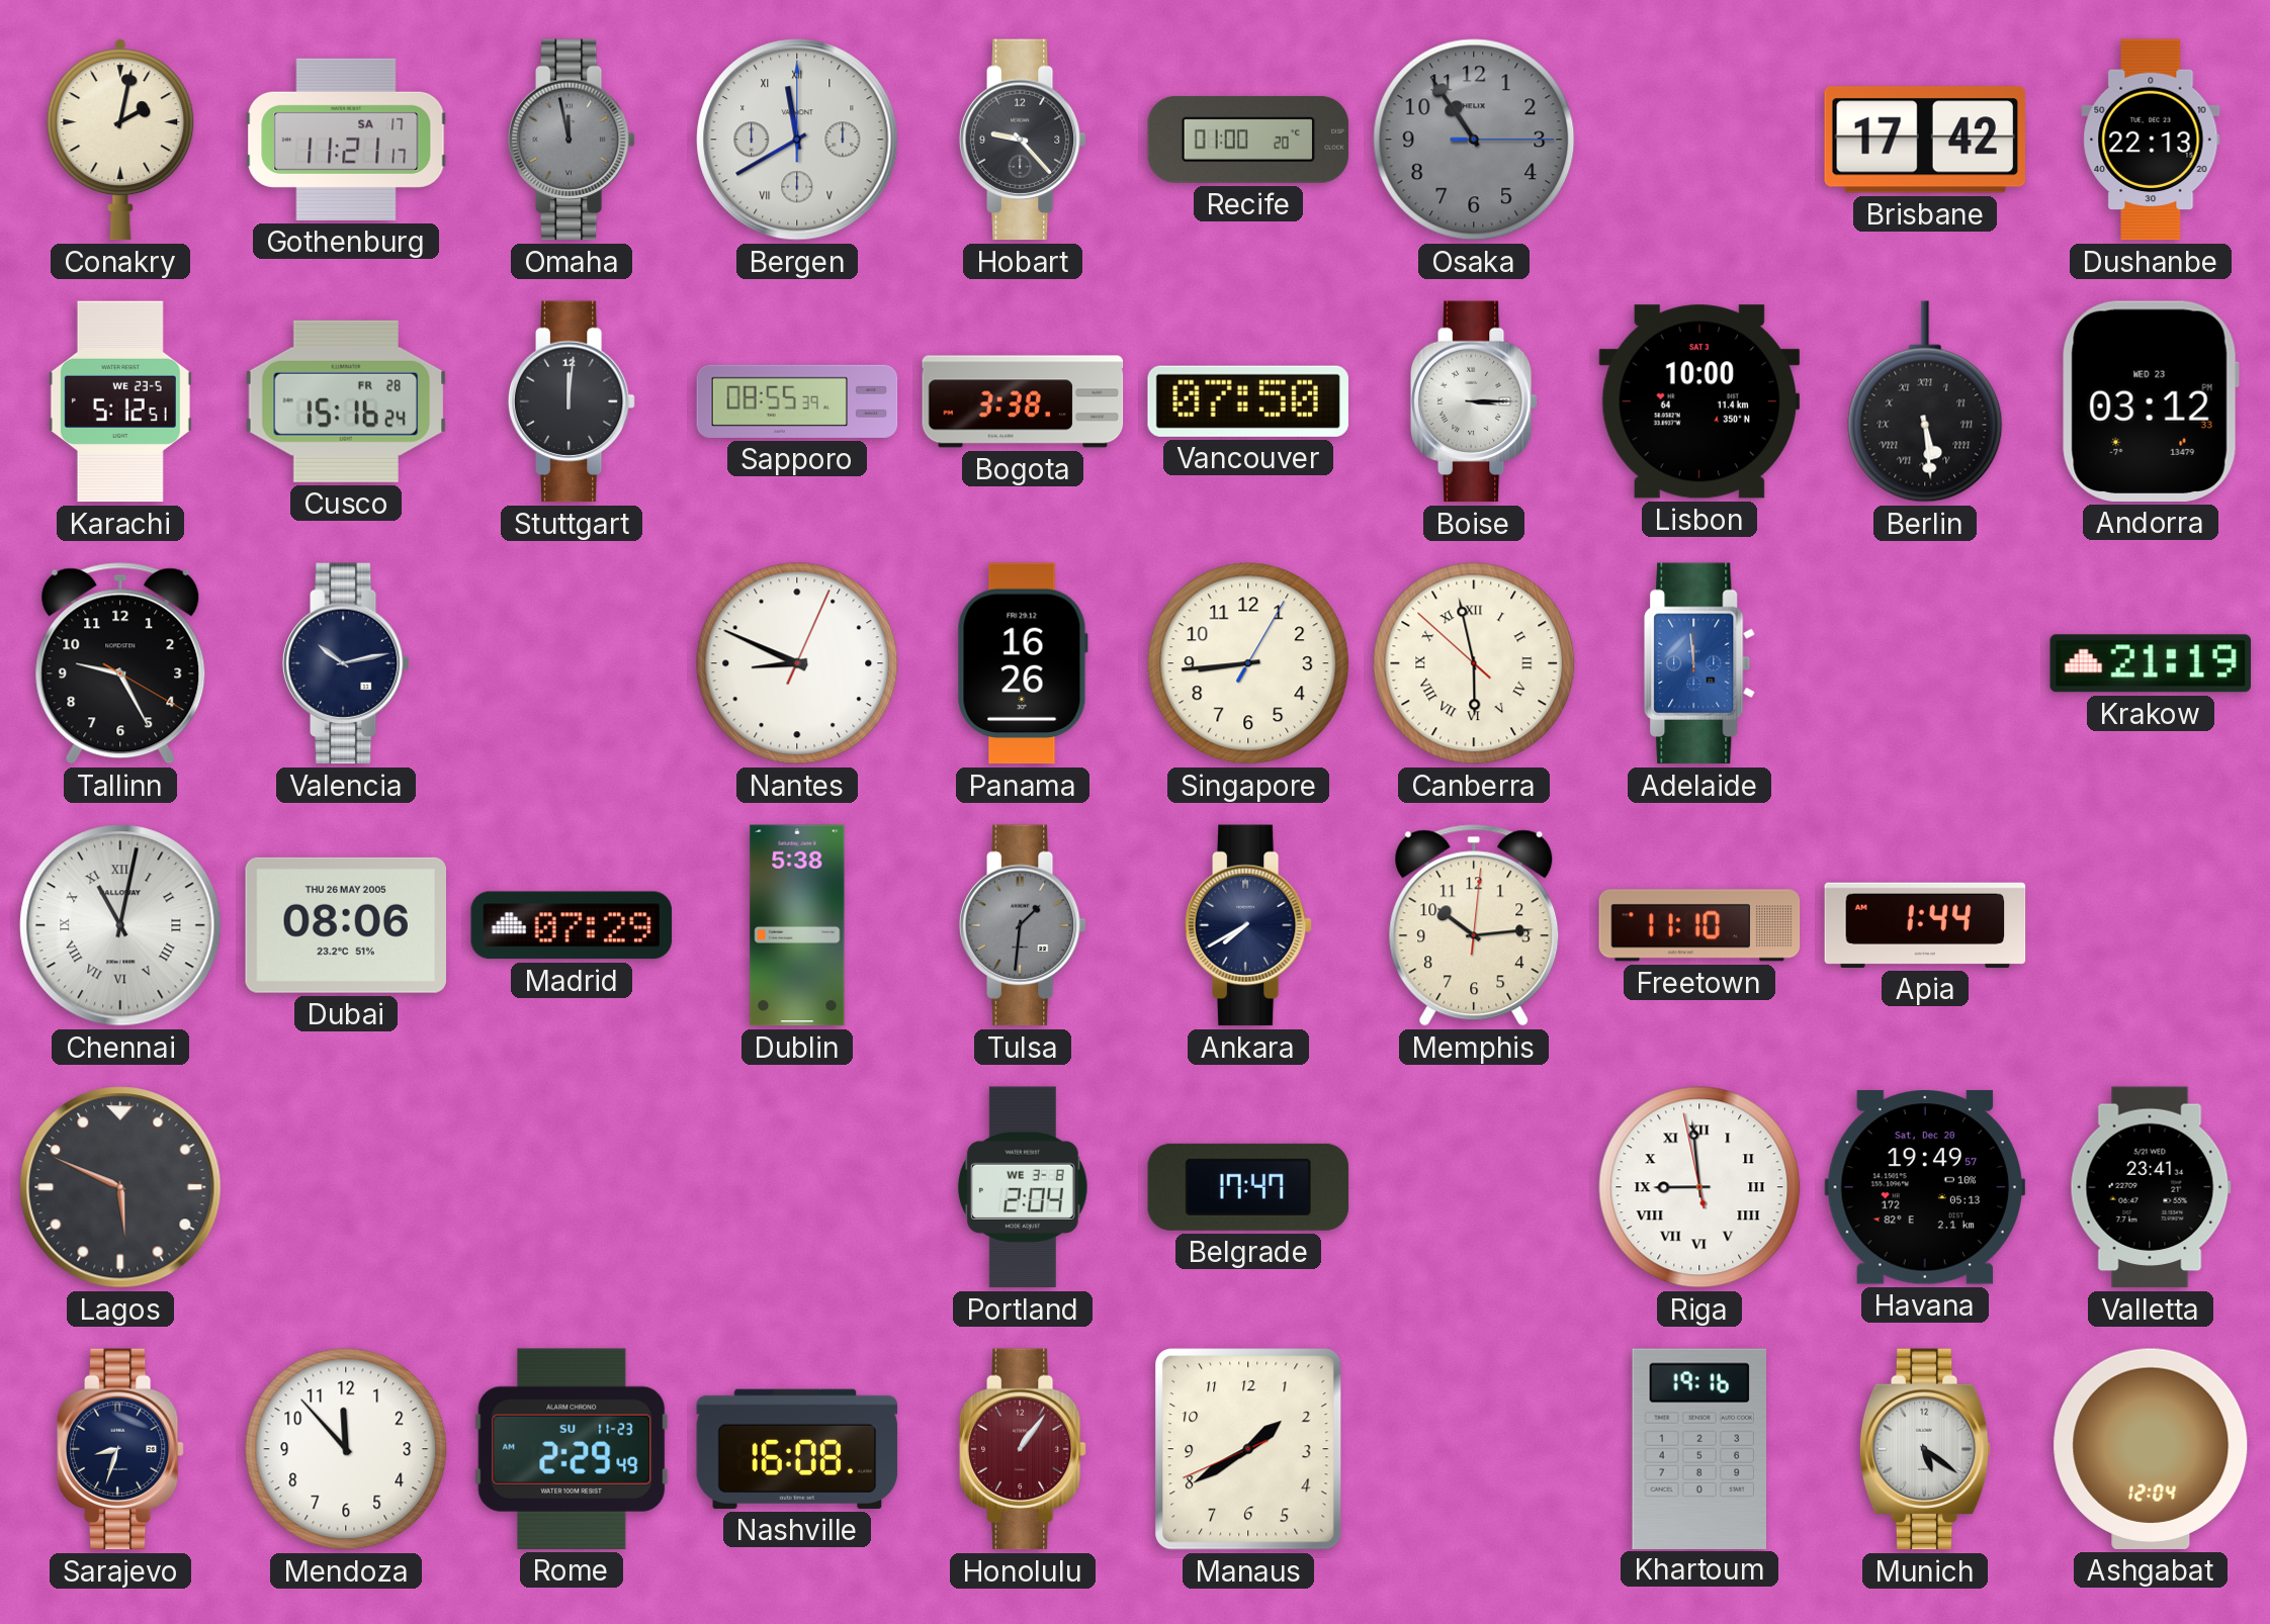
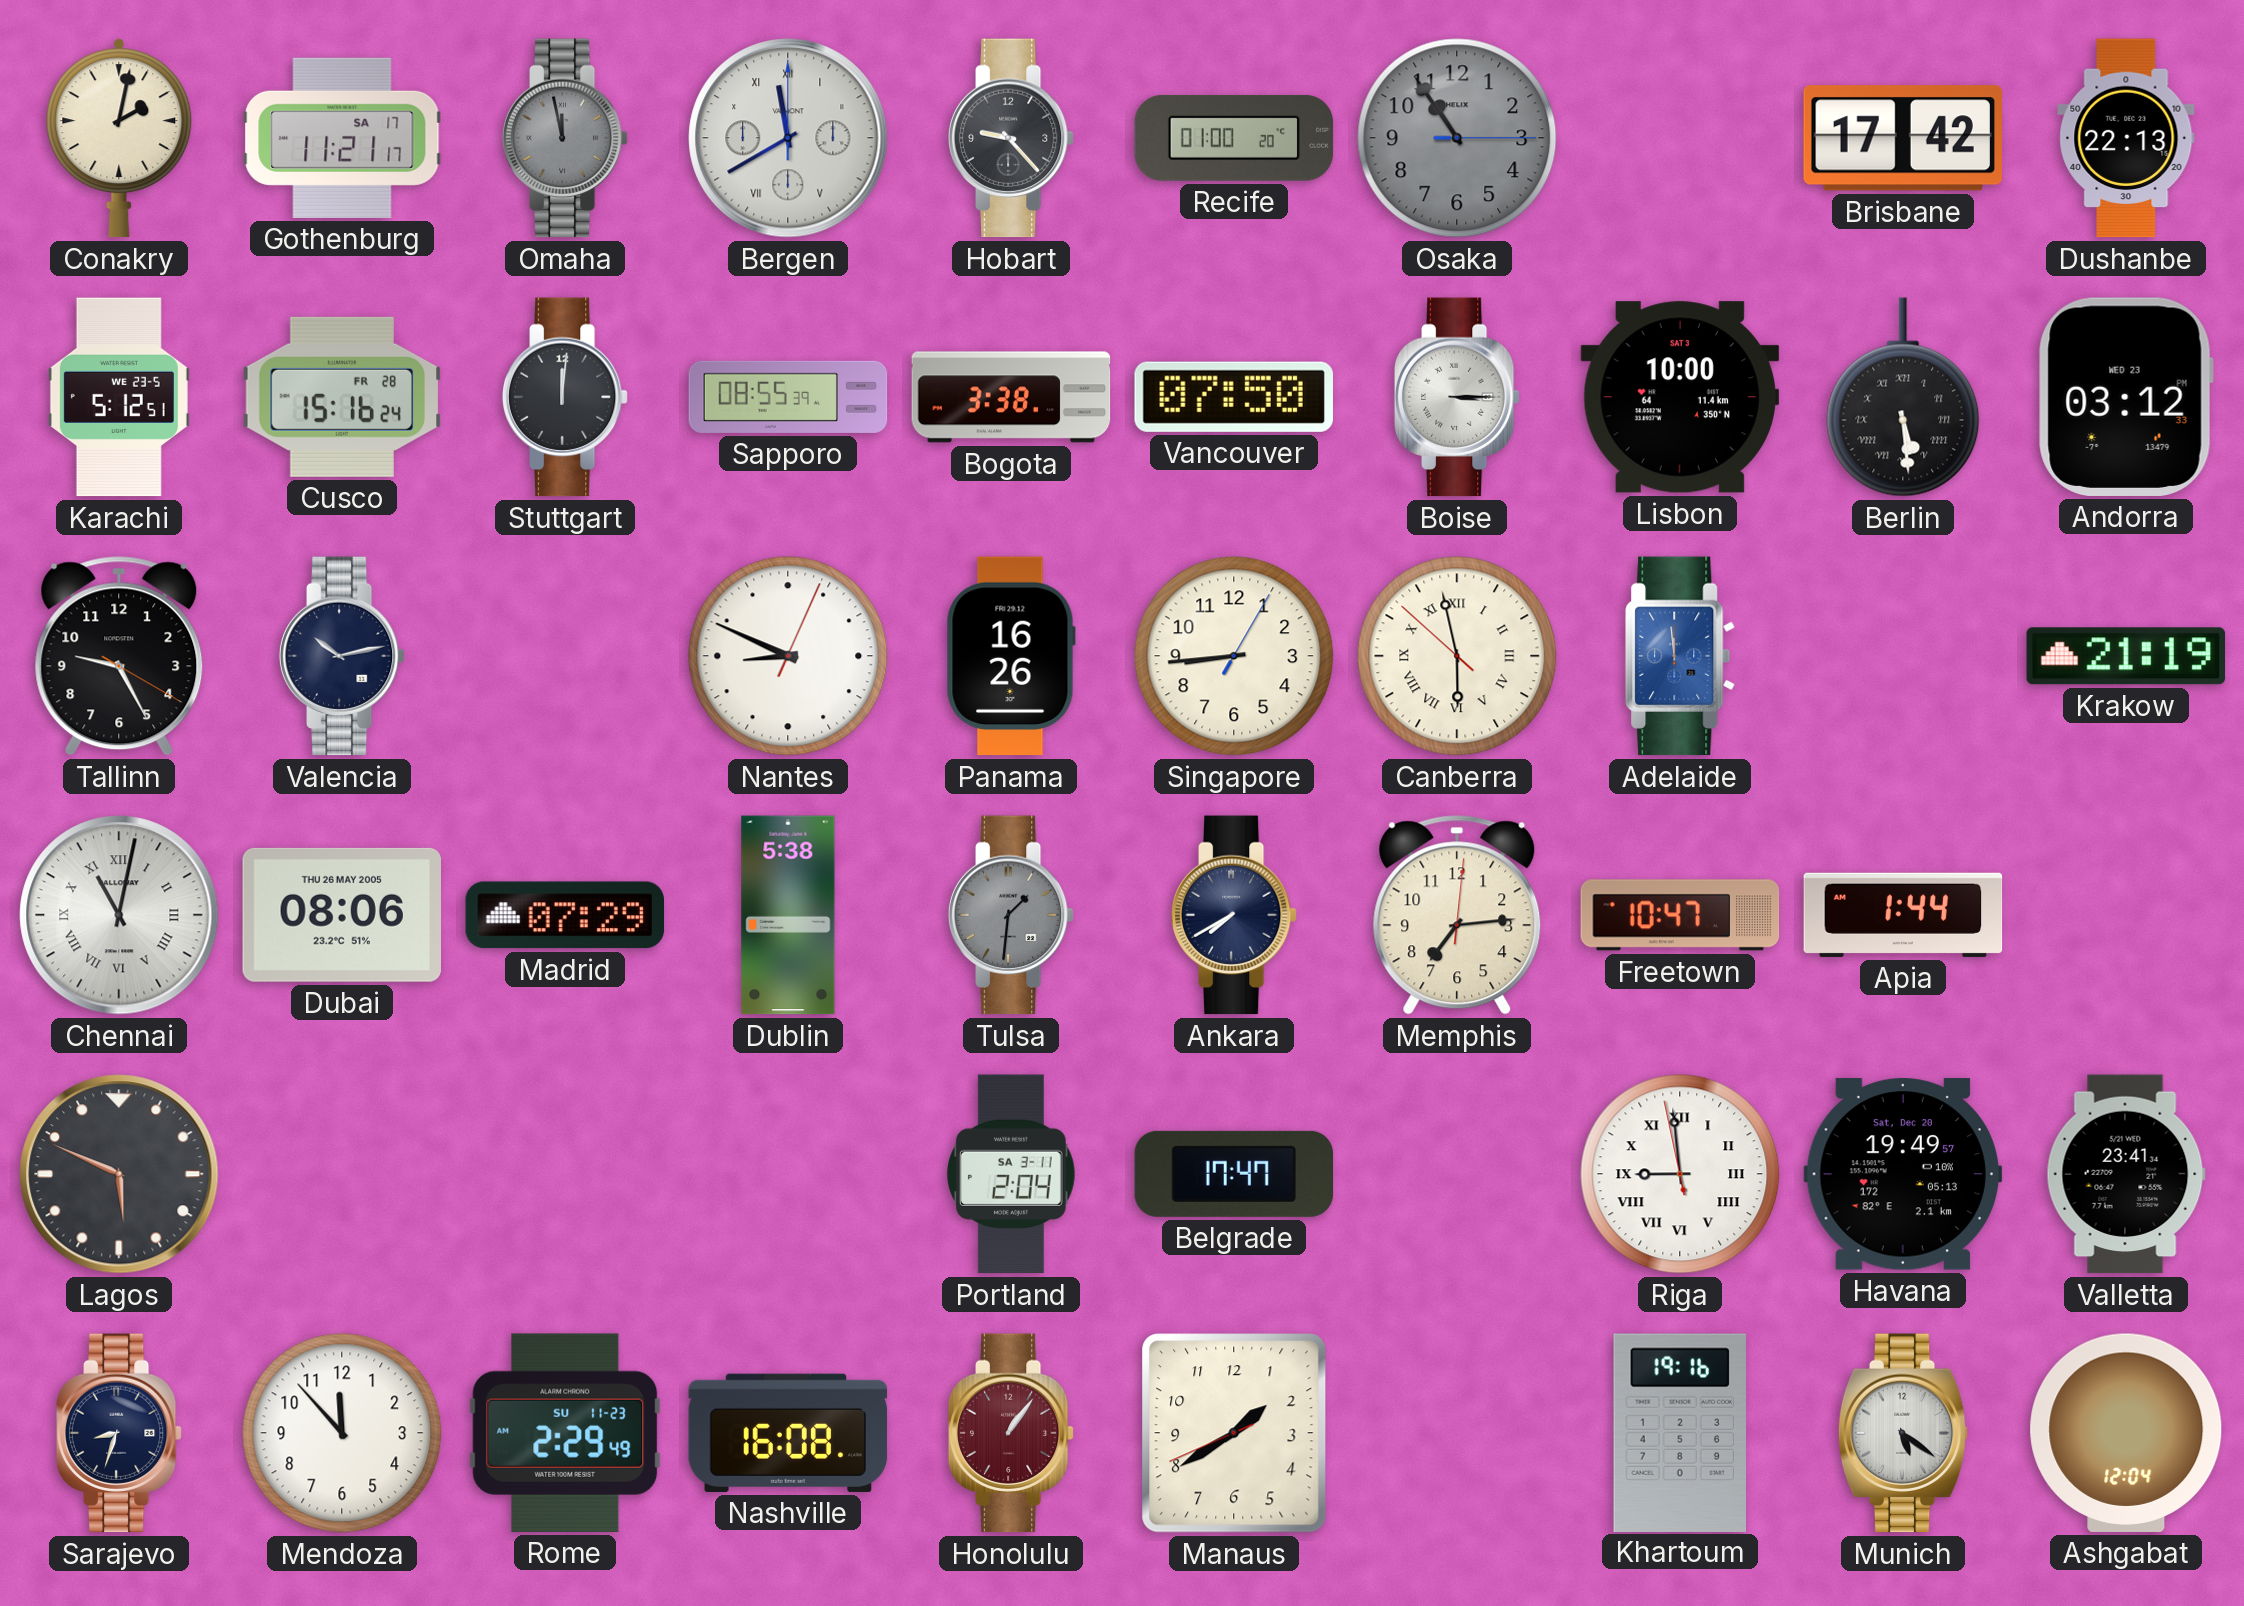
Memphis: 10:14 -> 7:14 (1457, 915)
Freetown: 11:10 -> 10:47 (1680, 915)
Portland date: WE 3-8 -> SA 3-11 (1011, 1174)
